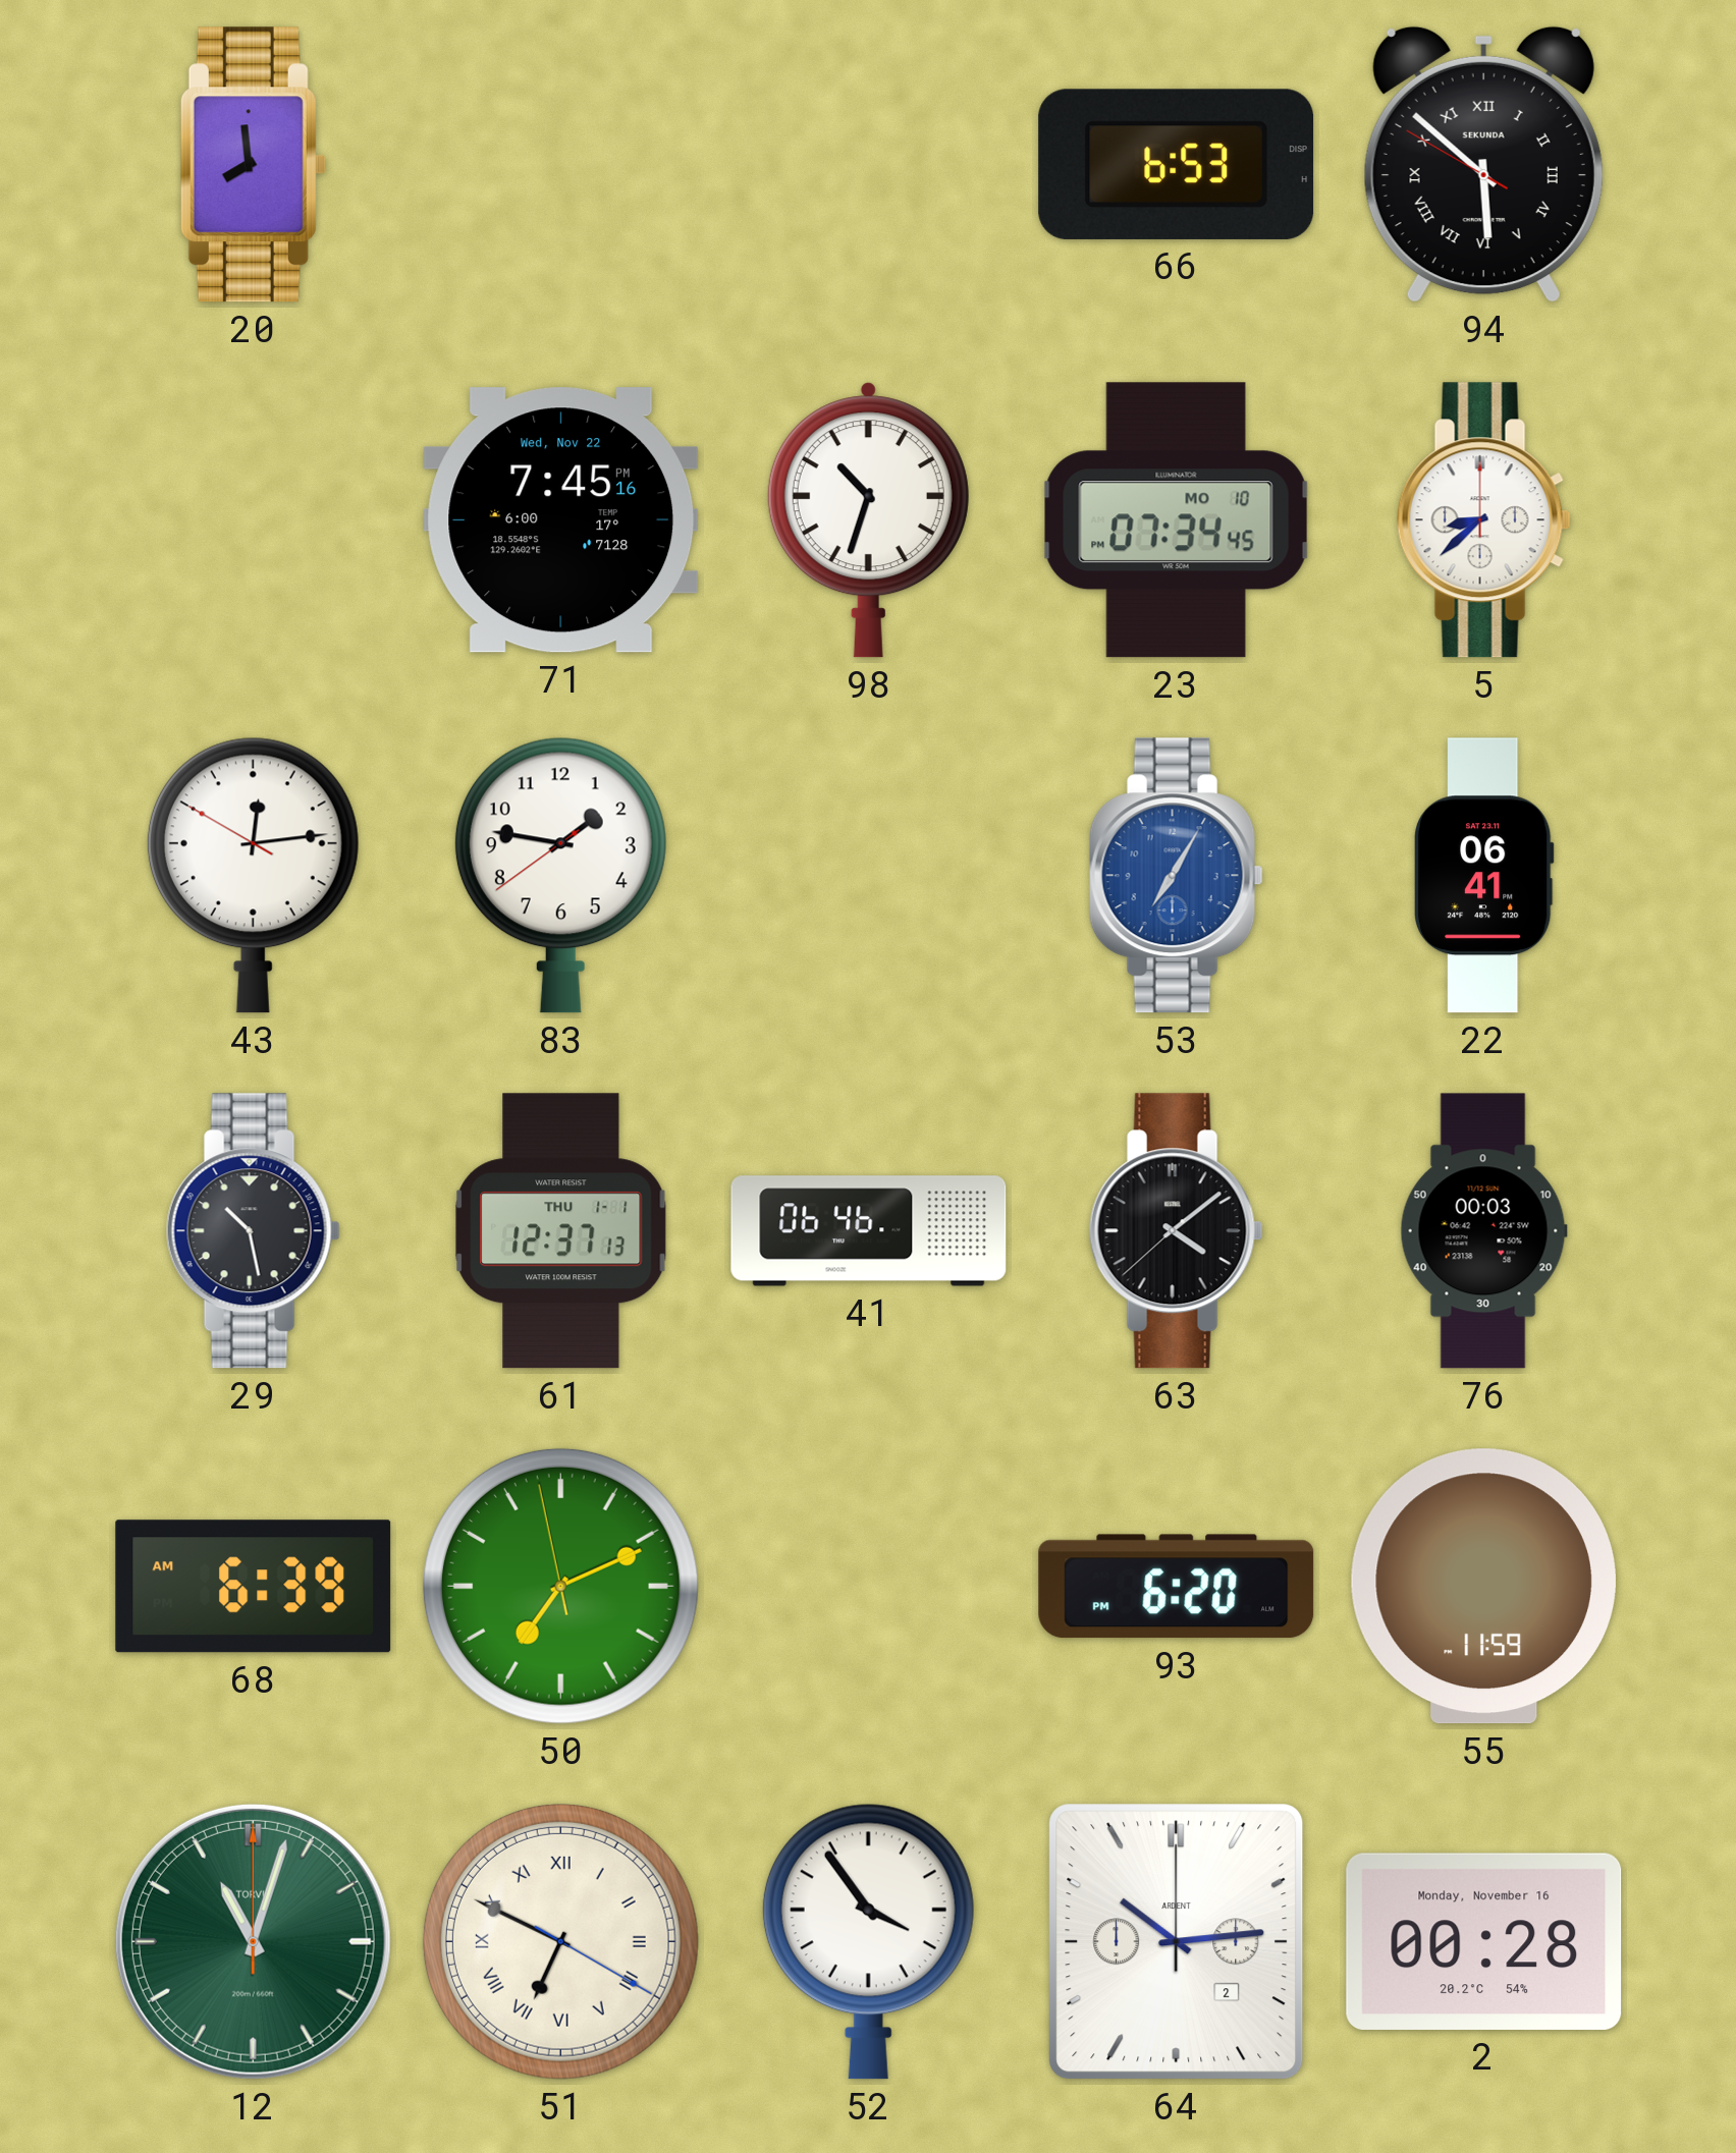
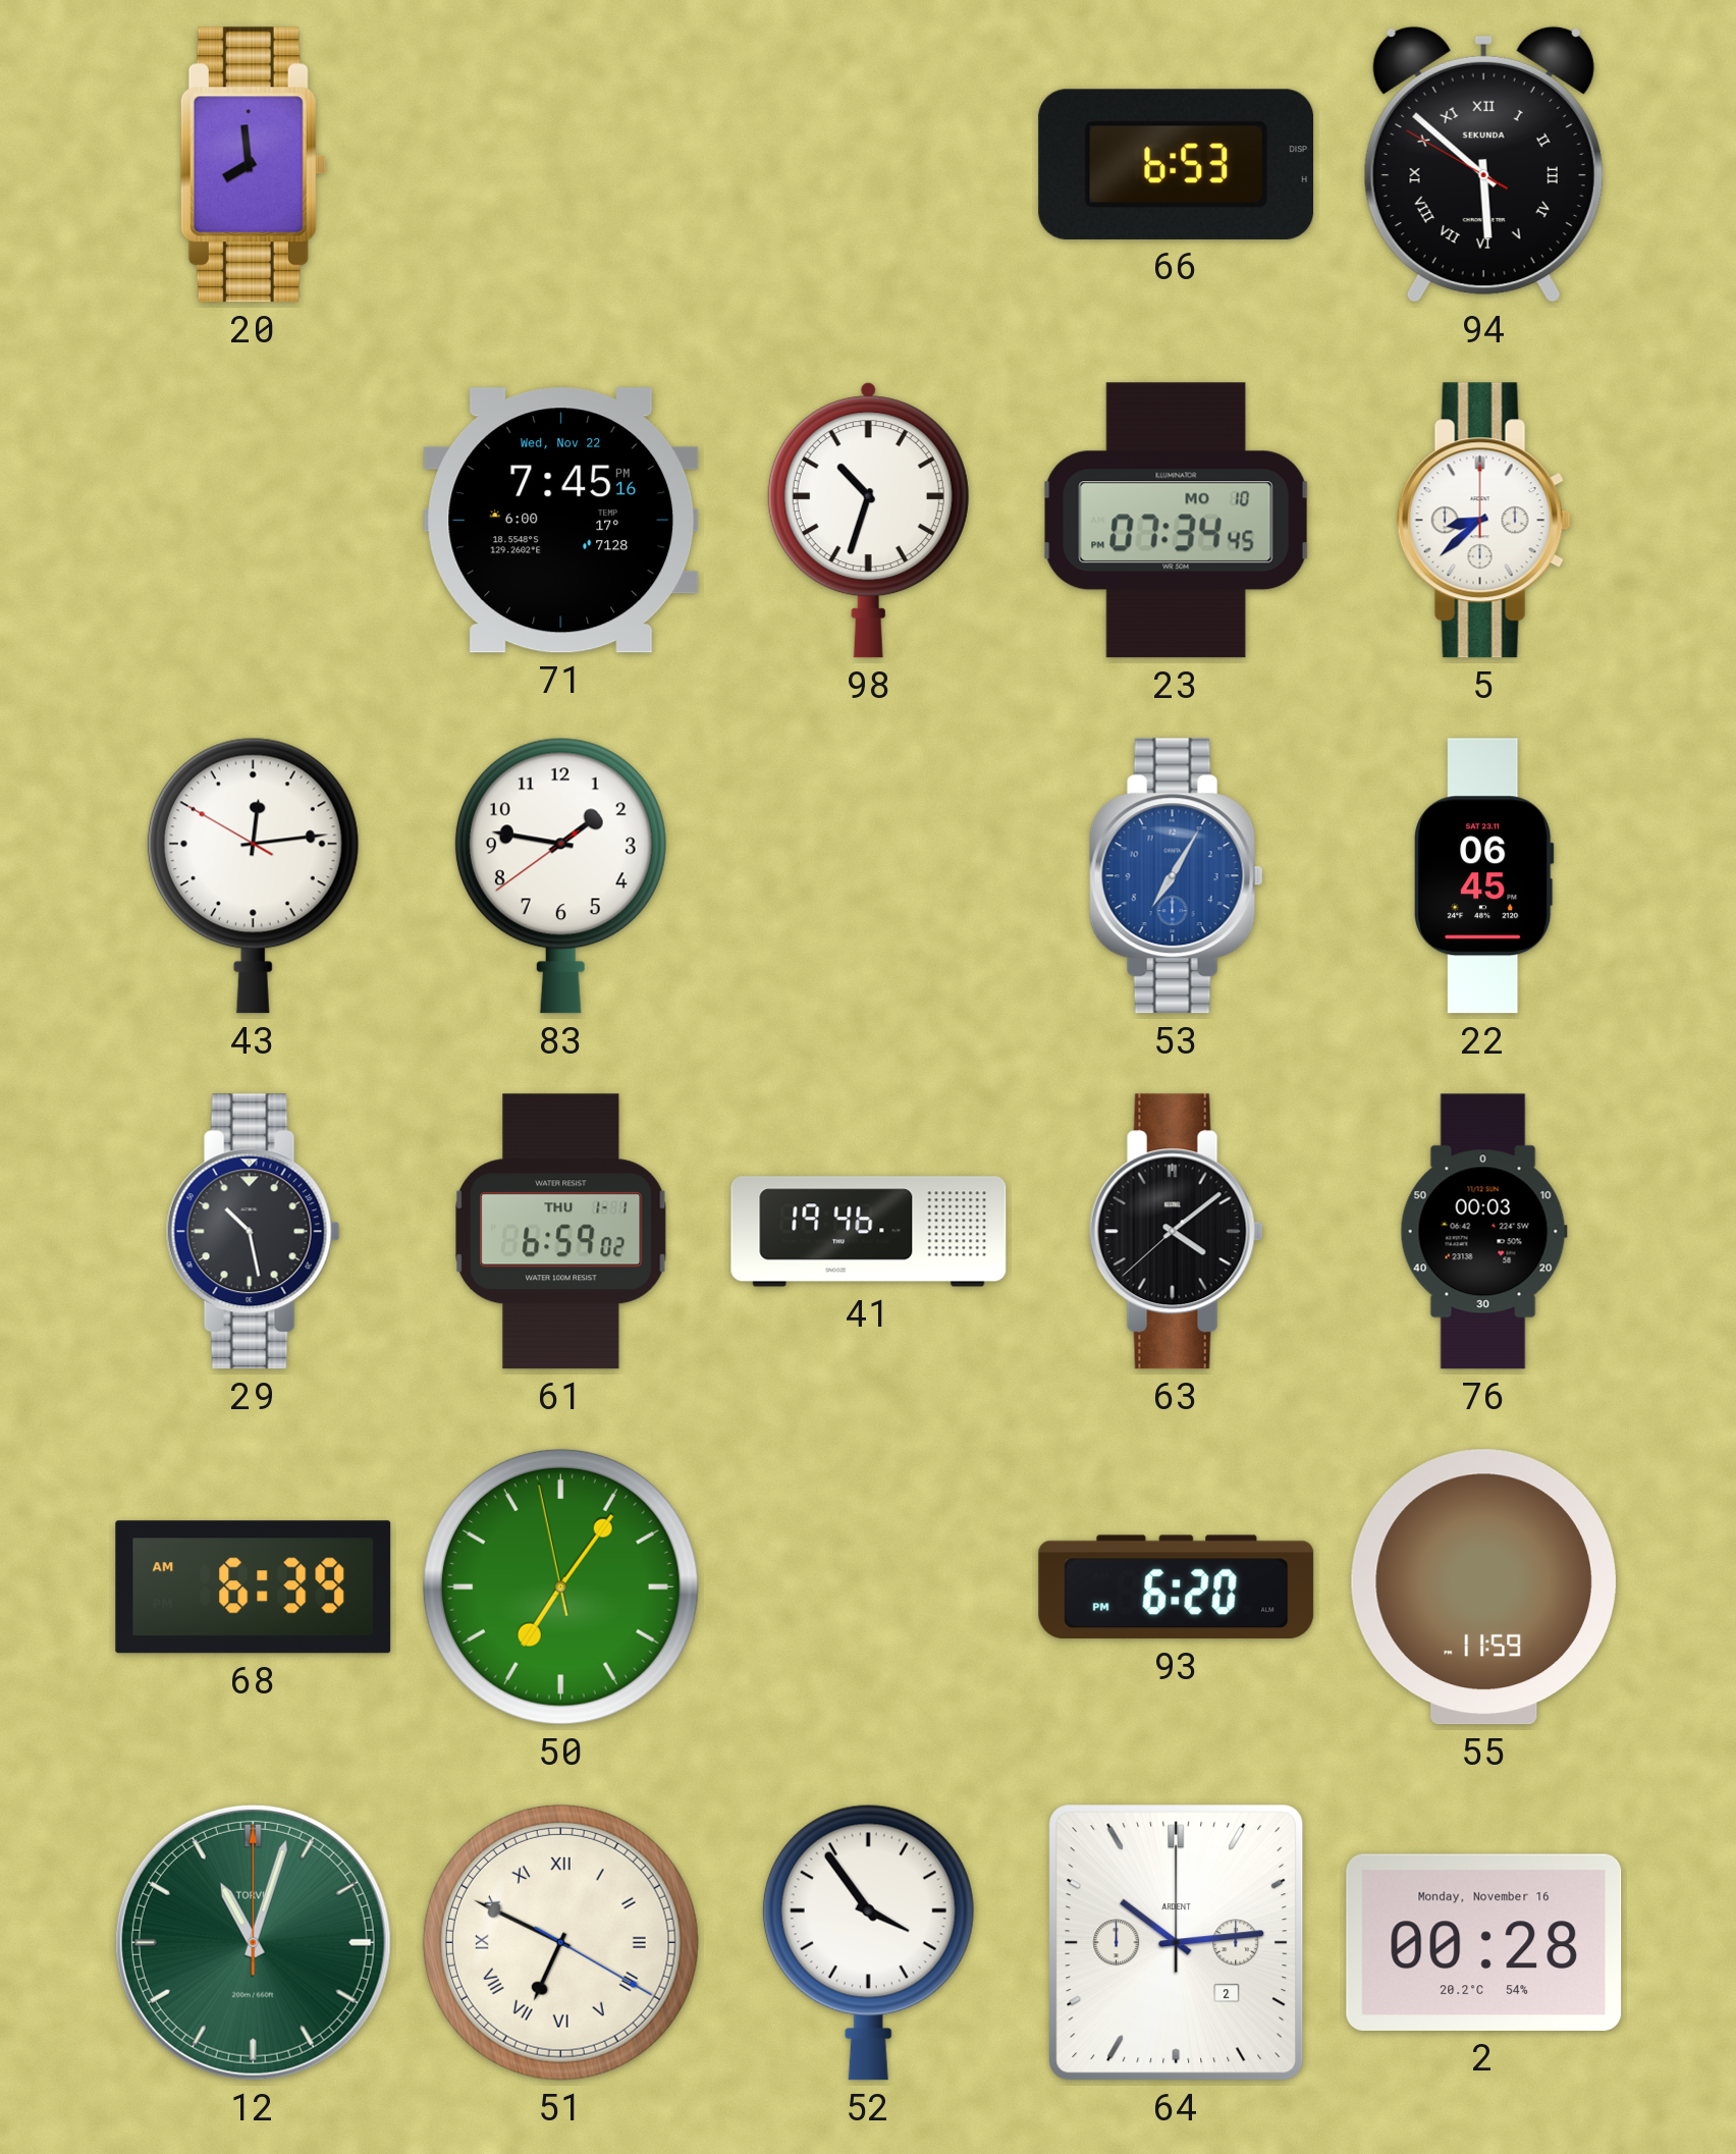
22: 06:41 -> 06:45 (1483, 876)
61: 12:37 -> 6:59 (561, 1232)
41: 06:46 -> 19:46 (869, 1232)
50: 7:10 -> 7:05 (560, 1586)
